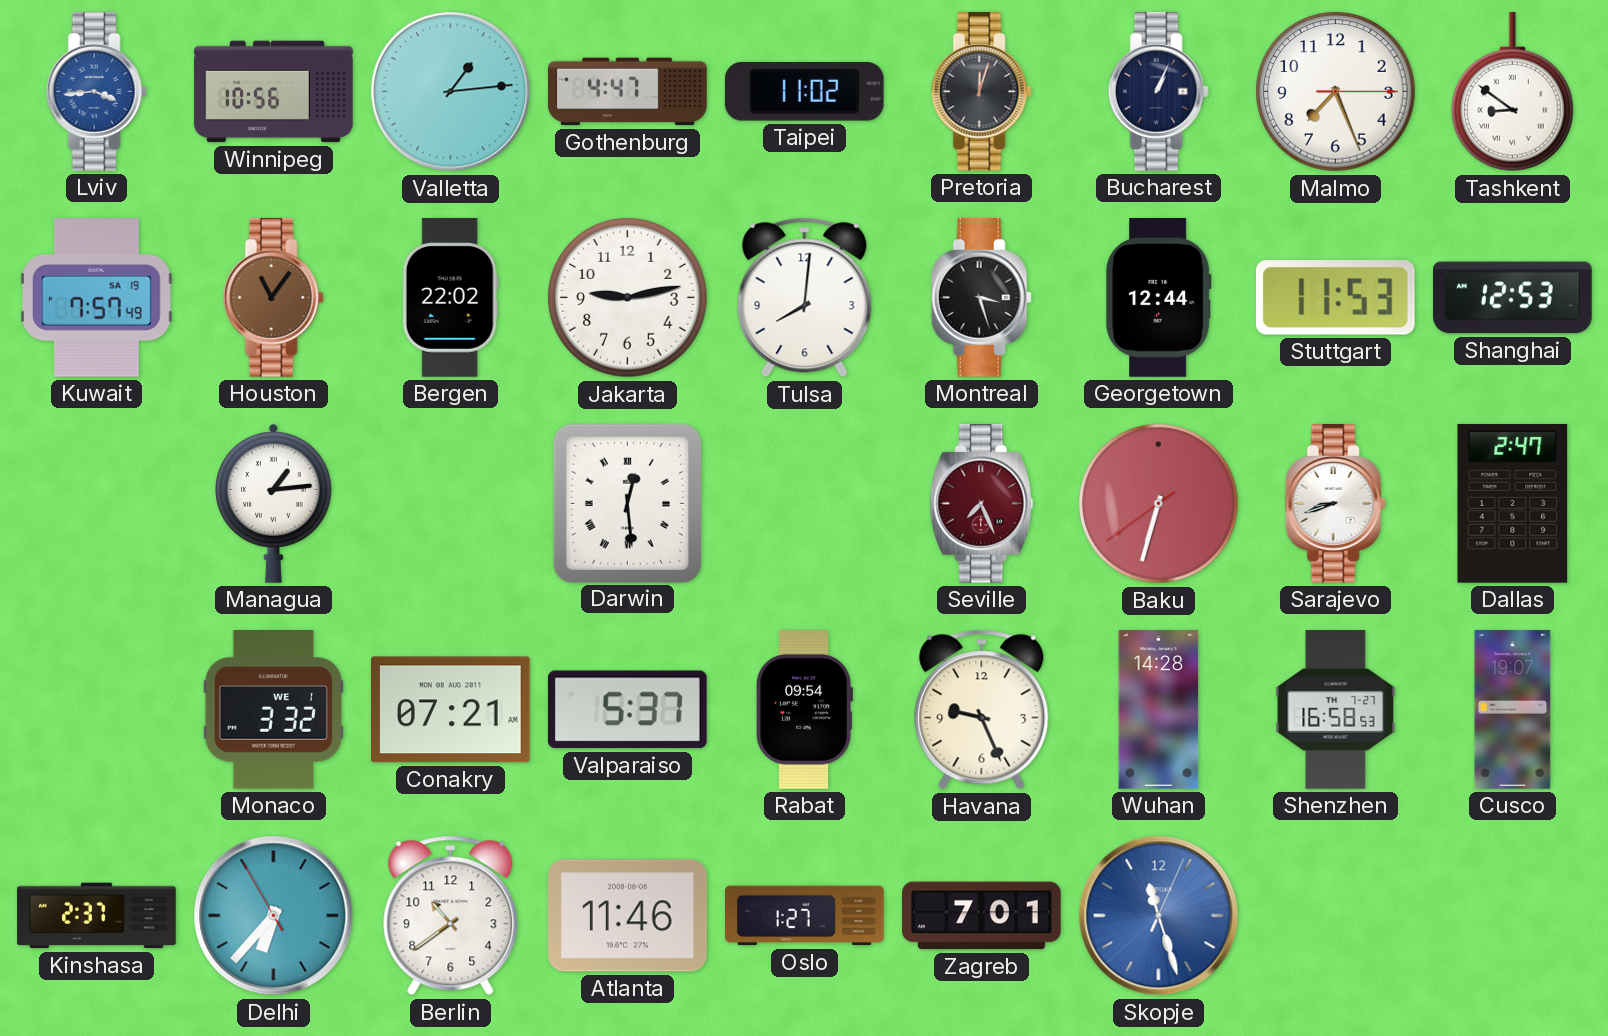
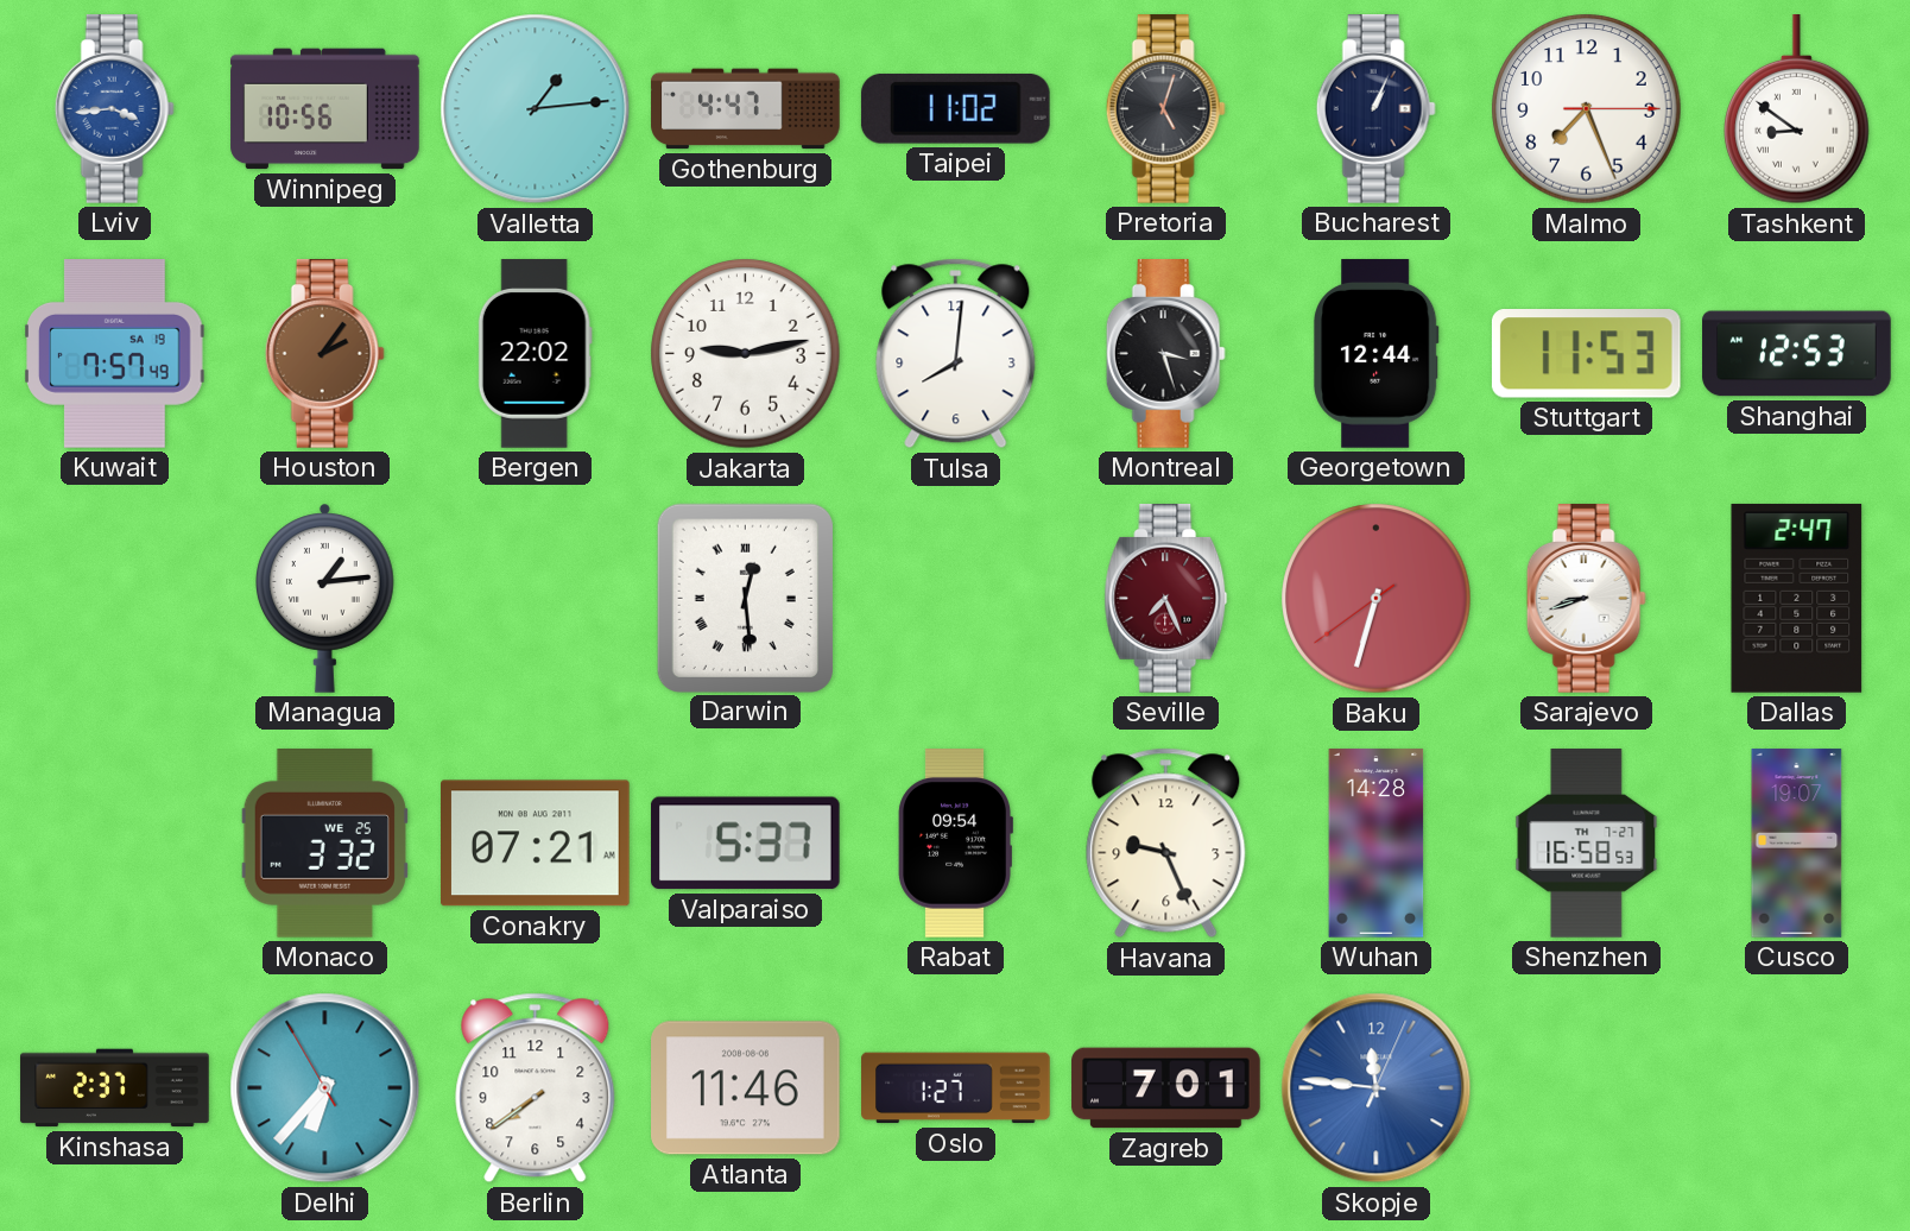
Pretoria: 12:03 -> 5:03 (1165, 109)
Houston: 11:06 -> 2:06 (324, 354)
Monaco date: WE 1 -> WE 25 (324, 844)
Berlin: 10:39 -> 7:39 (536, 1088)
Skopje: 11:27 -> 11:46 (1377, 1088)
